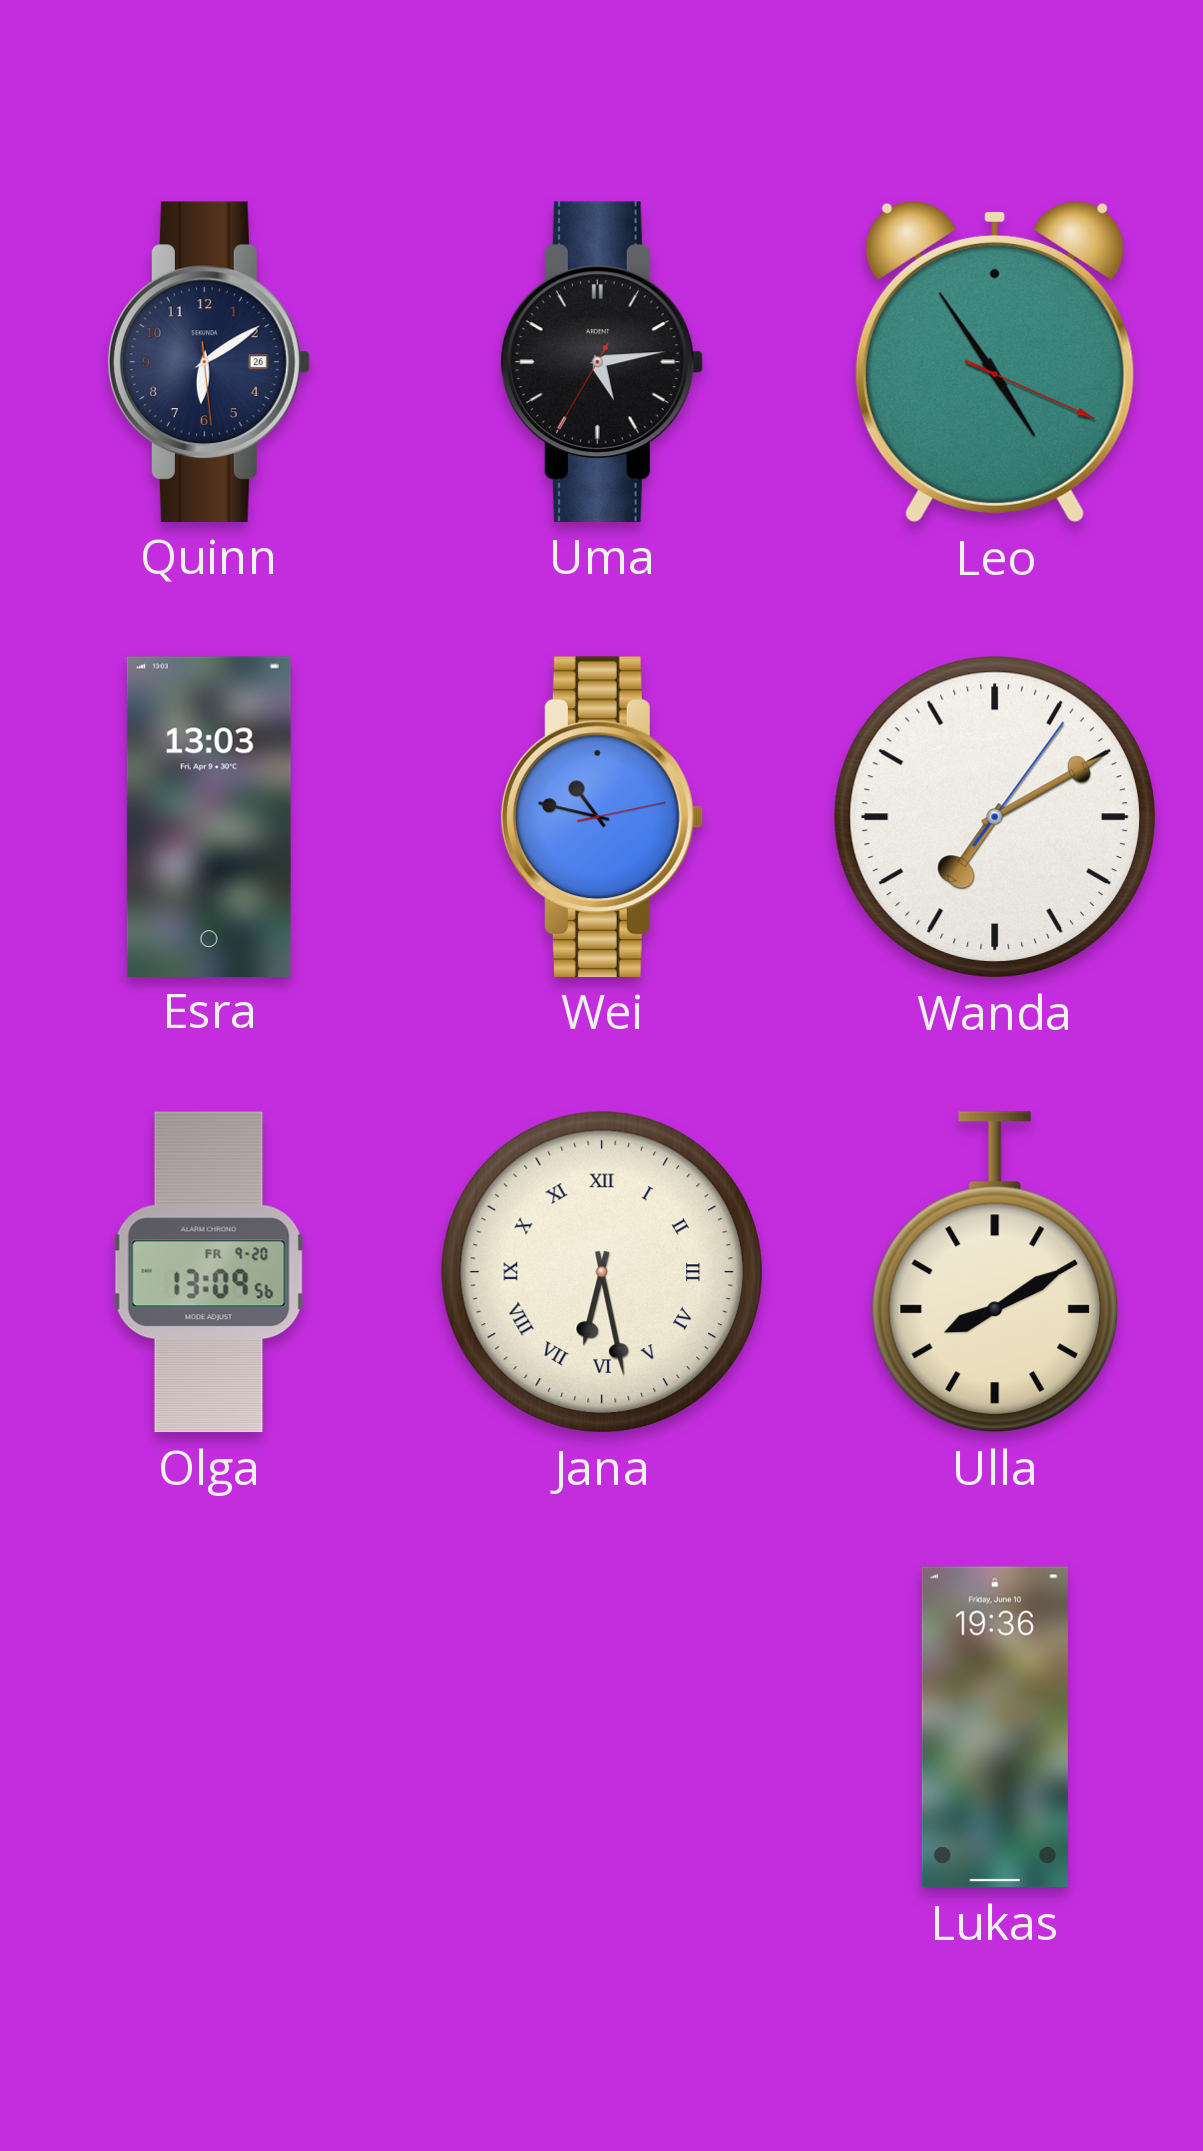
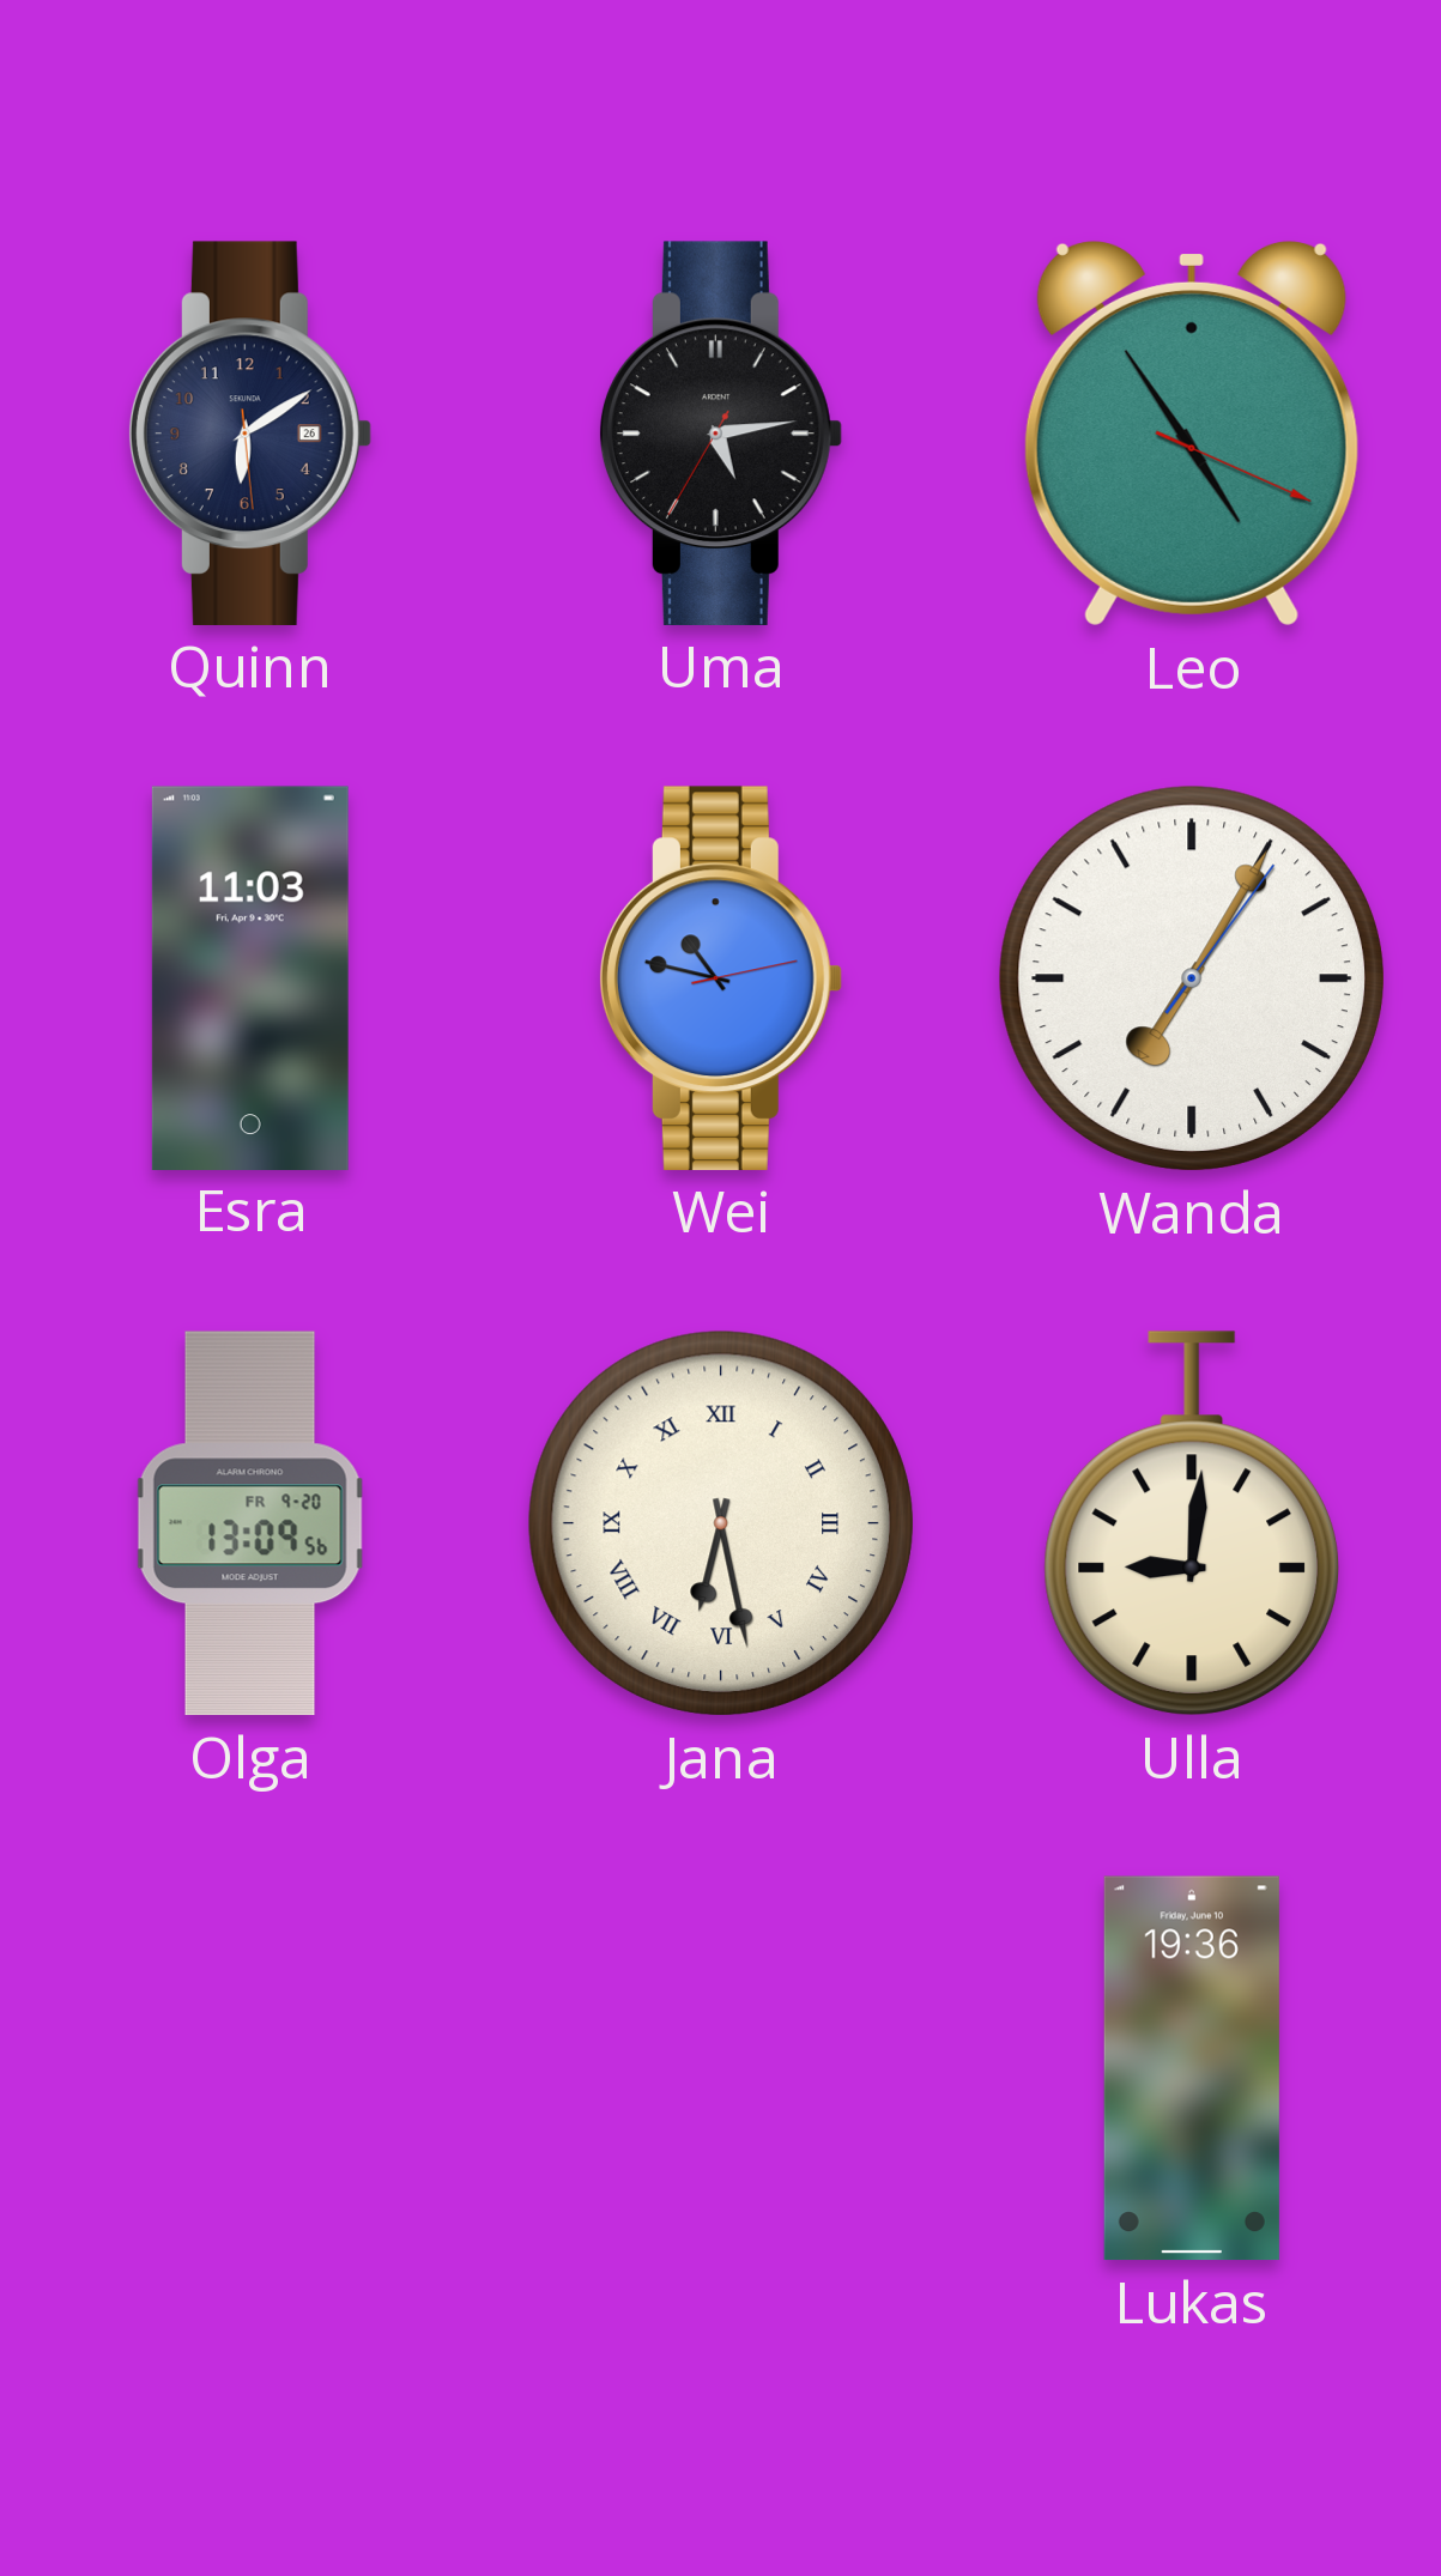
Esra: 13:03 -> 11:03 (250, 977)
Wanda: 7:10 -> 7:05 (1192, 978)
Ulla: 8:10 -> 9:01 (1191, 1523)
